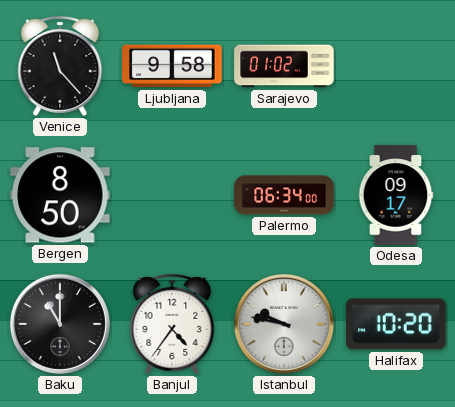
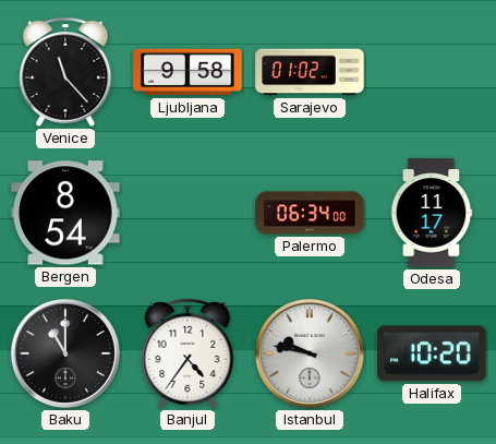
Bergen: 8:50 -> 8:54 (65, 213)
Odesa: 09:17 -> 11:17 (432, 213)
